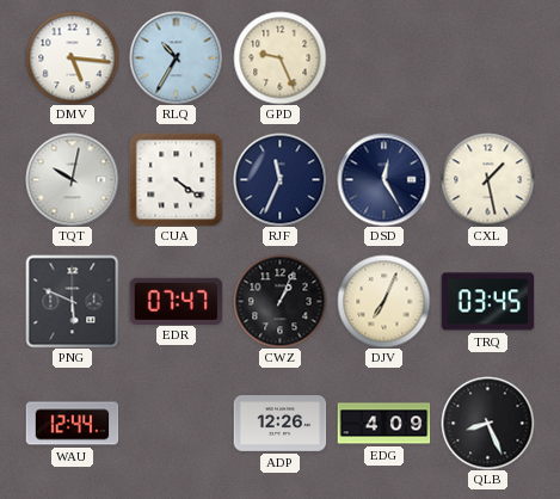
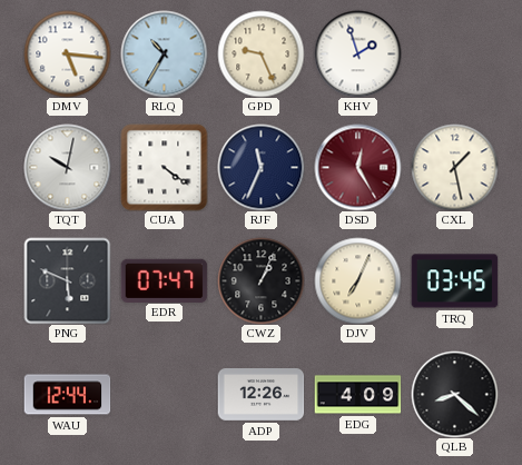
KHV: none -> 1:57 (357, 53)
DSD dial: navy -> burgundy (357, 167)
QLB: 8:26 -> 8:22 (454, 394)
